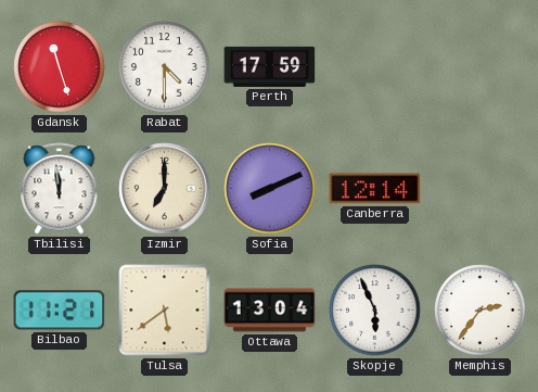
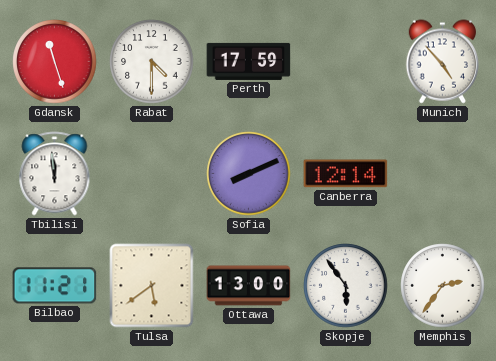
Munich: none -> 4:53 (442, 62)
Izmir: 7:00 -> none (165, 189)
Ottawa: 13:04 -> 13:00 (249, 286)
Skopje: 5:56 -> 5:54 (346, 286)
